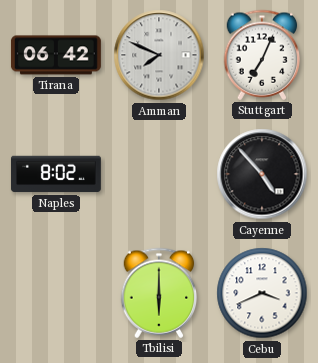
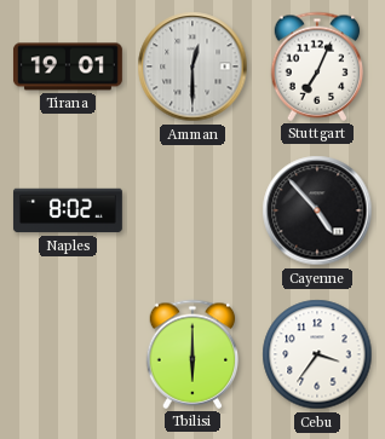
Tirana: 06:42 -> 19:01 (68, 67)
Amman: 7:49 -> 12:30 (192, 67)
Cebu: 3:41 -> 3:36 (317, 354)
